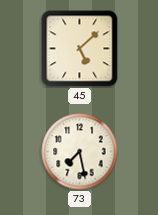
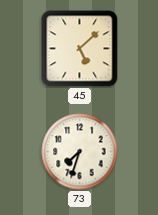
73: 7:28 -> 7:33 (80, 152)
